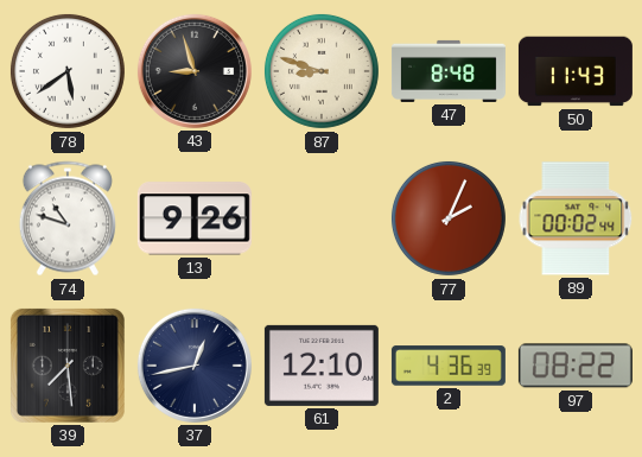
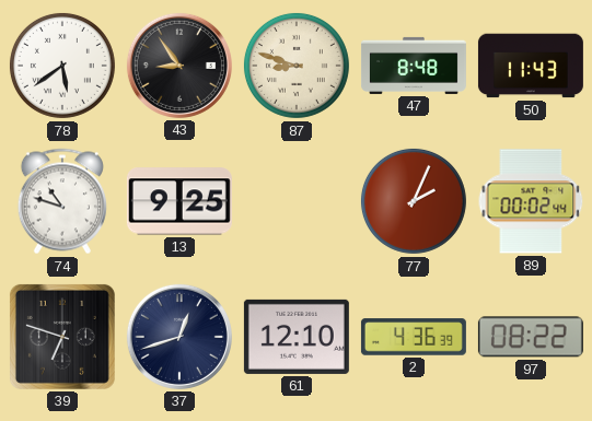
43: 8:57 -> 8:54 (179, 66)
13: 9:26 -> 9:25 (179, 201)
39: 7:29 -> 6:48 (62, 337)
37: 12:43 -> 12:42 (179, 337)
